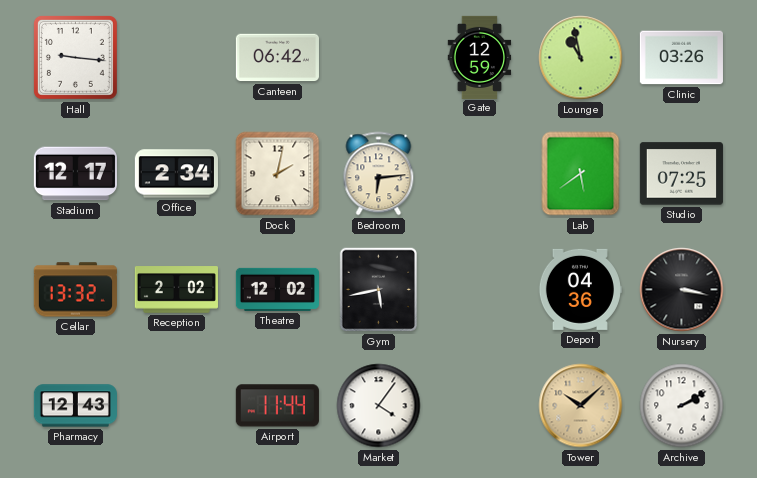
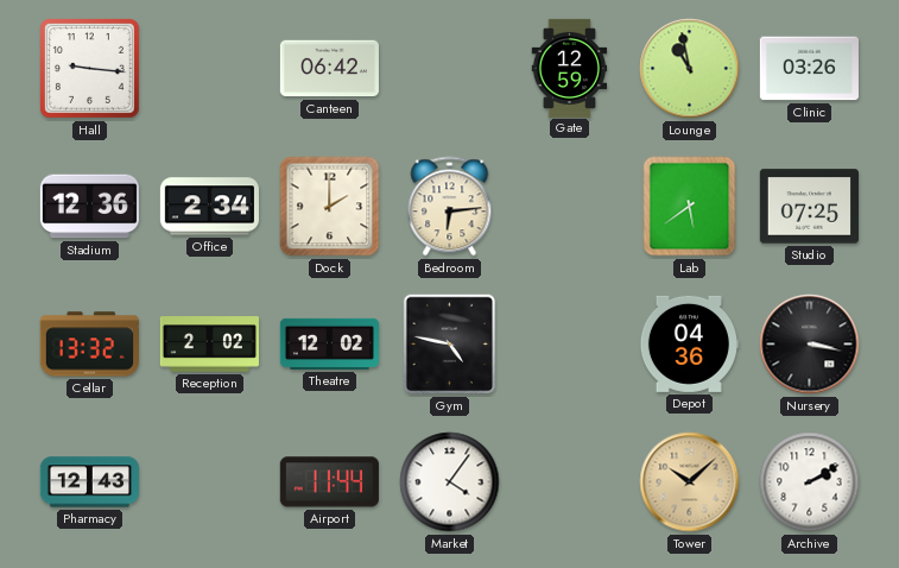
Stadium: 12:17 -> 12:36 (89, 207)
Dock: 2:02 -> 2:00 (330, 207)
Gym: 5:43 -> 4:47 (450, 345)
